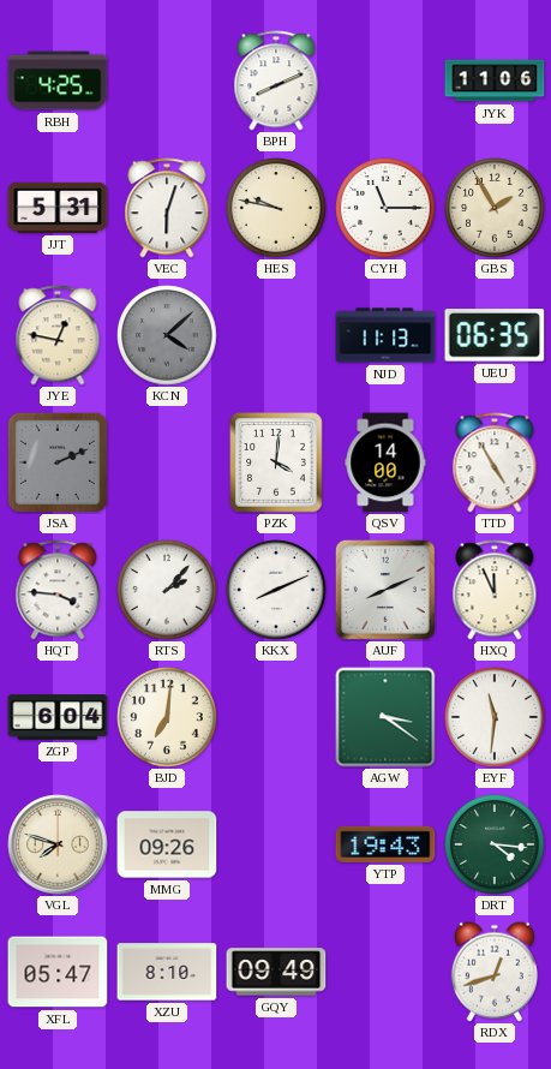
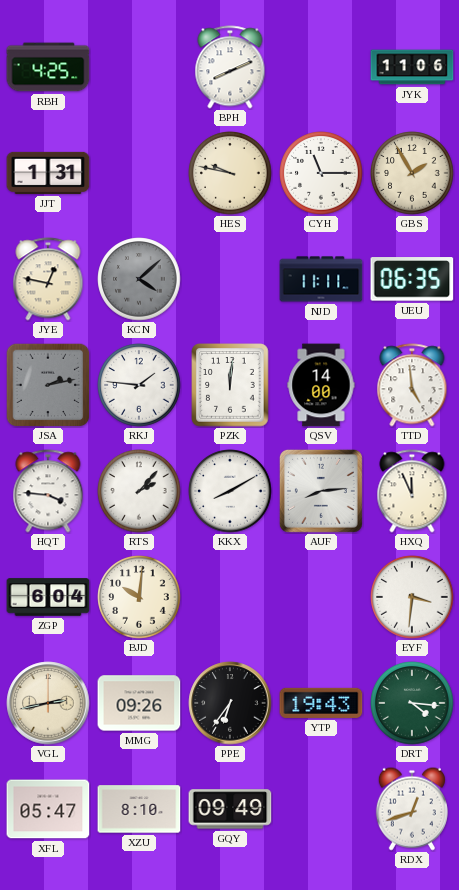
JJT: 5:31 -> 1:31 (48, 173)
VEC: 6:03 -> none (167, 208)
NJD: 11:13 -> 11:11 (321, 279)
JSA: 2:11 -> 2:13 (48, 385)
RKJ: none -> 1:46 (139, 385)
PZK: 4:01 -> 12:01 (230, 385)
TTD: 4:55 -> 4:59 (412, 385)
KKX: 8:11 -> 8:10 (230, 491)
AUF: 8:11 -> 8:14 (321, 491)
BJD: 7:01 -> 10:01 (139, 597)
AGW: 3:21 -> none (385, 717)
EYF: 11:31 -> 3:31 (412, 597)
VGL: 7:48 -> 2:43 (48, 703)
PPE: none -> 6:36 (230, 703)
